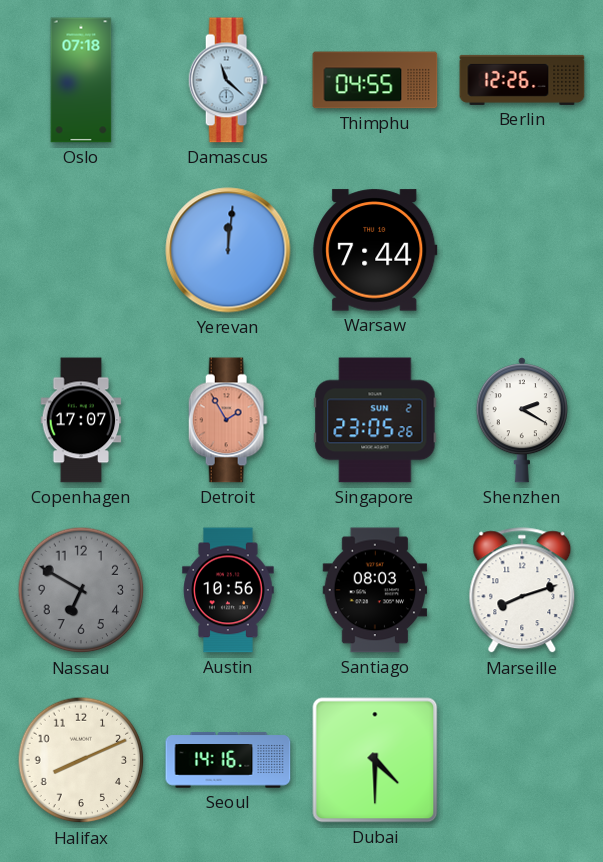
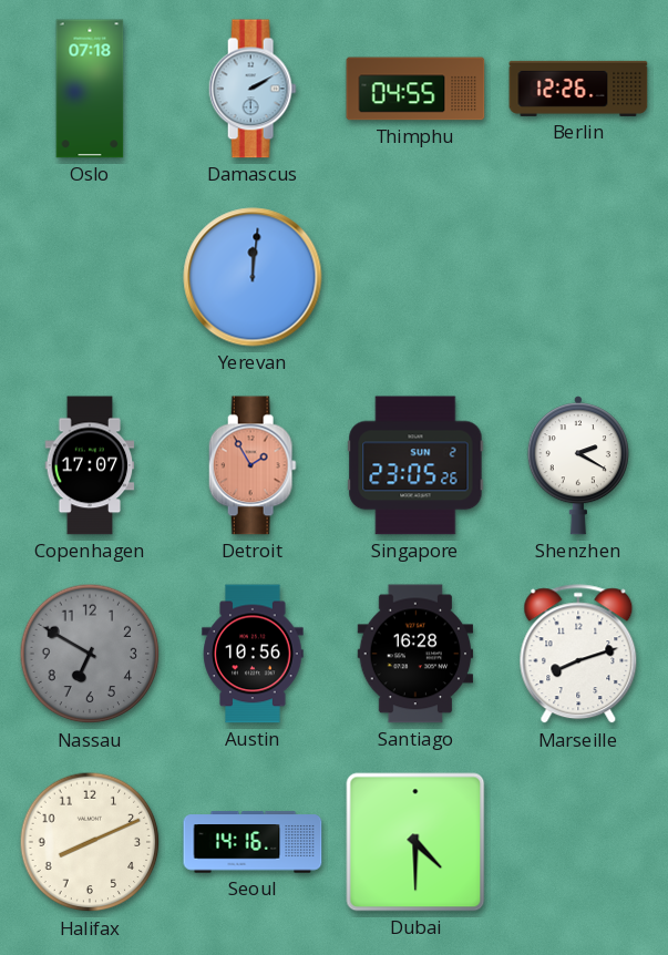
Damascus: 11:22 -> 2:10 (253, 89)
Warsaw: 7:44 -> none (375, 250)
Santiago: 08:03 -> 16:28 (415, 654)
